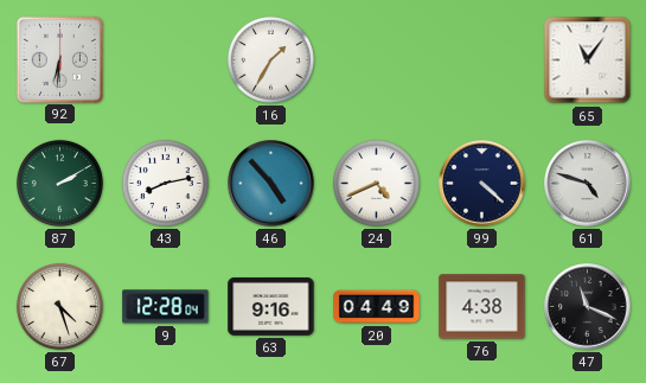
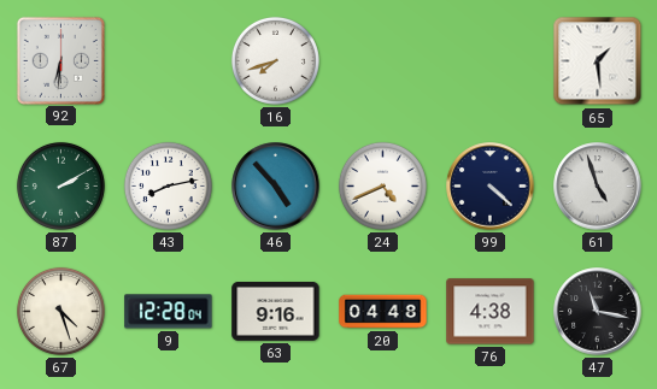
16: 1:35 -> 7:42 (275, 60)
65: 11:06 -> 1:29 (598, 61)
61: 4:48 -> 4:57 (598, 187)
20: 04:49 -> 04:48 (383, 312)
47: 11:19 -> 11:17 (598, 312)
